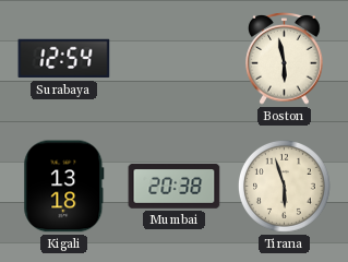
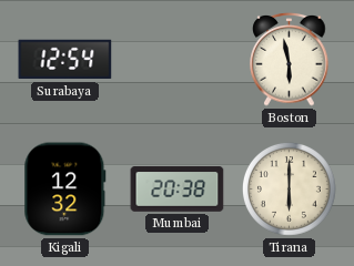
Kigali: 13:18 -> 12:32 (65, 190)
Tirana: 5:57 -> 6:00 (289, 188)
